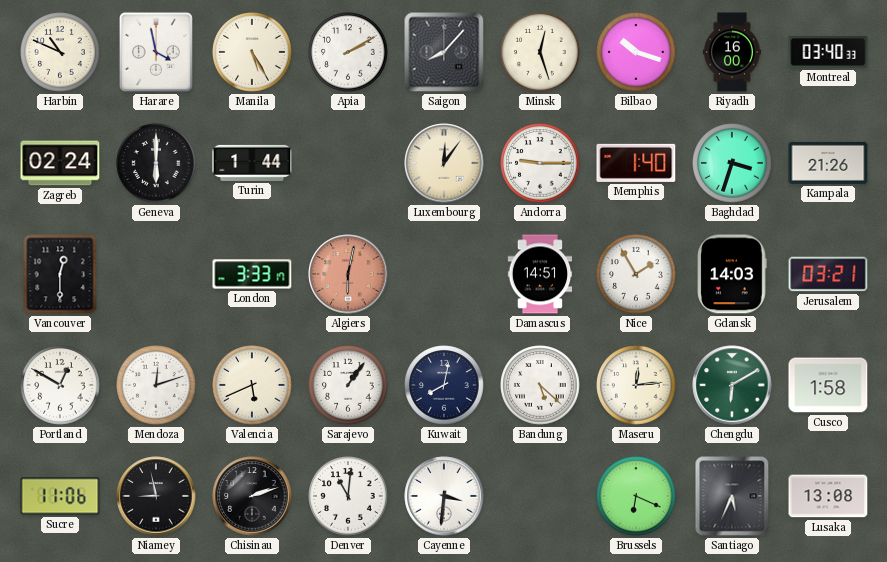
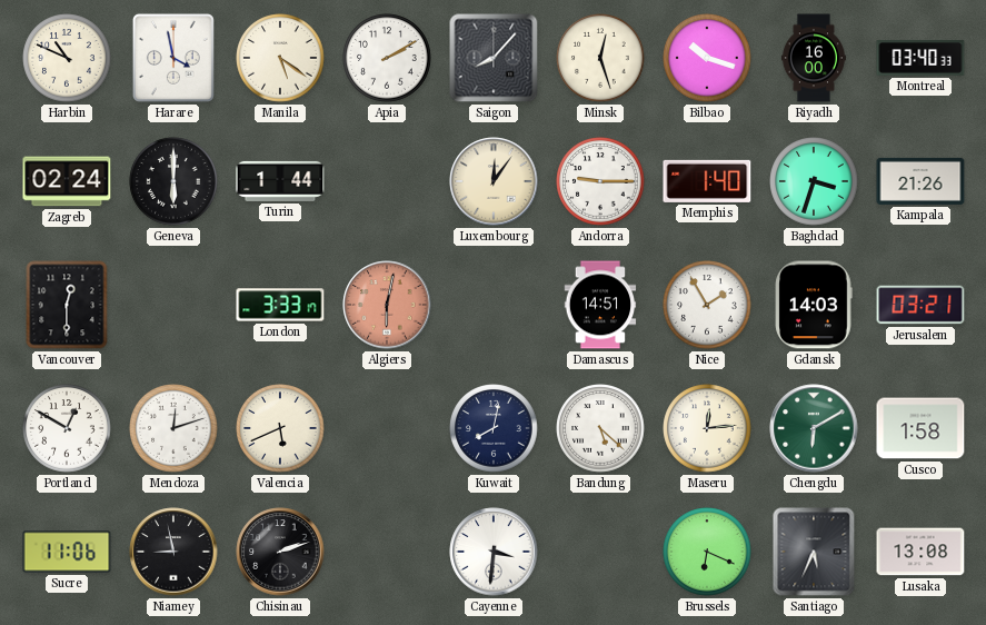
Manila: 5:25 -> 5:21 (280, 58)
Sarajevo: 1:06 -> none (348, 385)
Denver: 11:01 -> none (348, 496)
